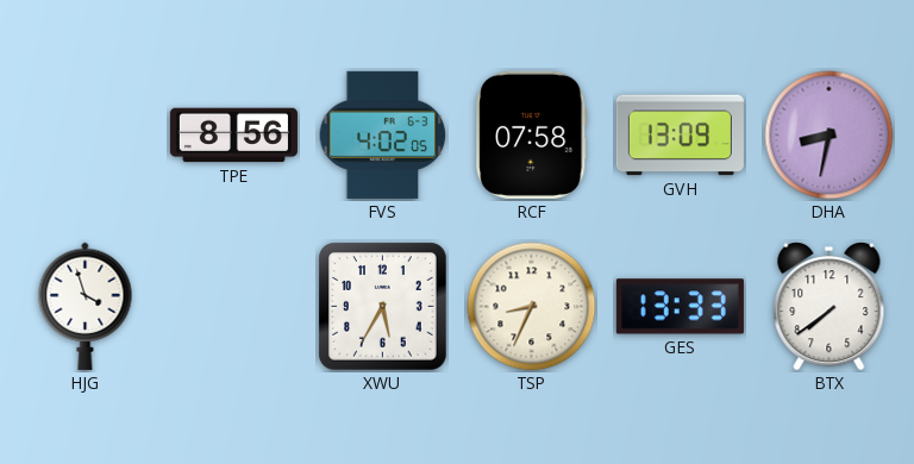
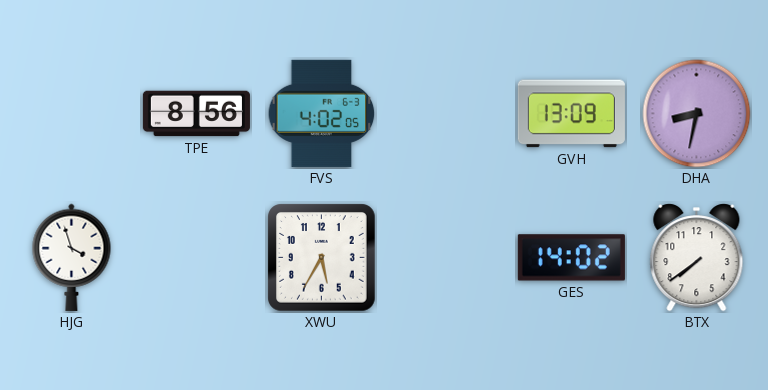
RCF: 07:58 -> none (532, 134)
TSP: 8:34 -> none (532, 307)
GES: 13:33 -> 14:02 (571, 258)
